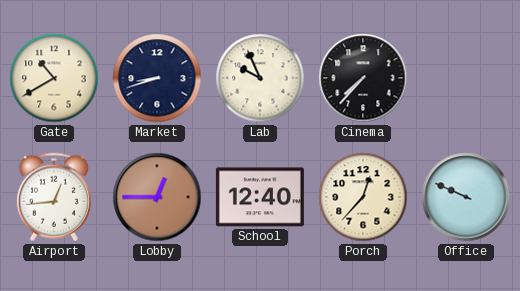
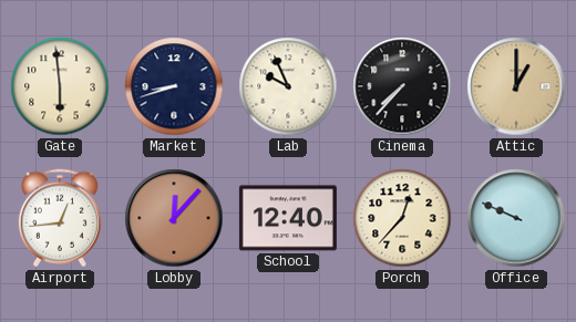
Gate: 10:40 -> 5:59 (60, 86)
Attic: none -> 1:00 (516, 86)
Lobby: 12:45 -> 12:07 (174, 218)
